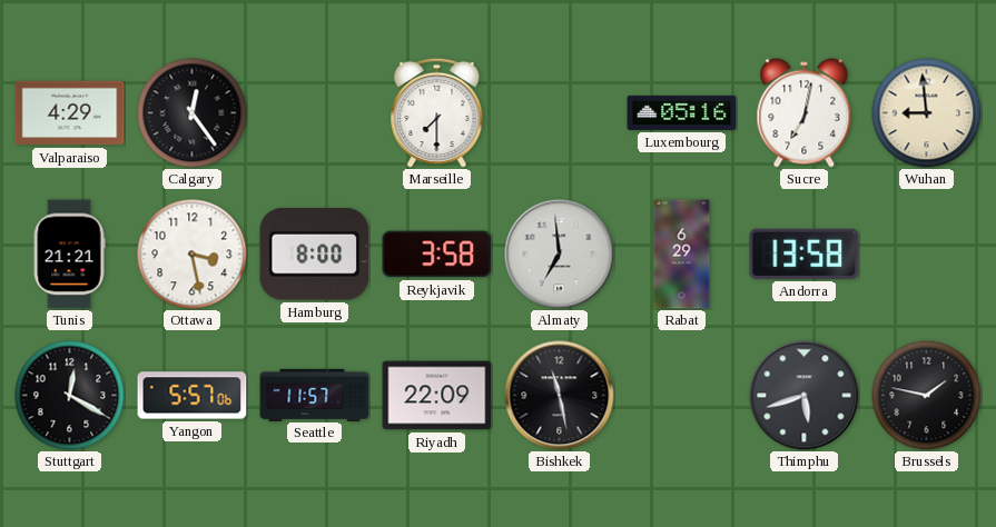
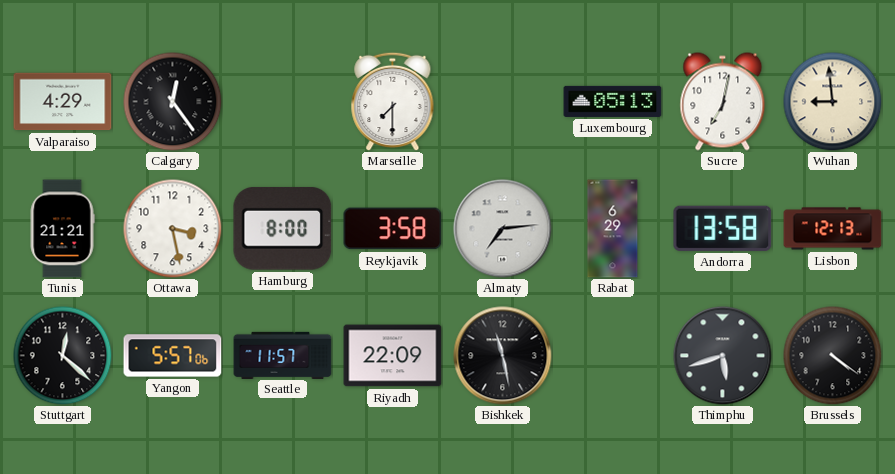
Luxembourg: 05:16 -> 05:13 (613, 101)
Almaty: 6:59 -> 7:14 (503, 229)
Lisbon: none -> 12:13 (833, 229)
Stuttgart: 12:20 -> 12:22 (63, 356)
Brussels: 1:47 -> 4:21 (833, 356)
